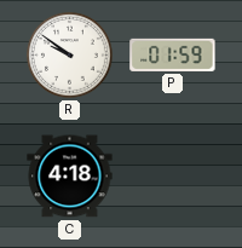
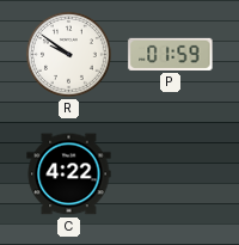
C: 4:18 -> 4:22 (69, 174)
